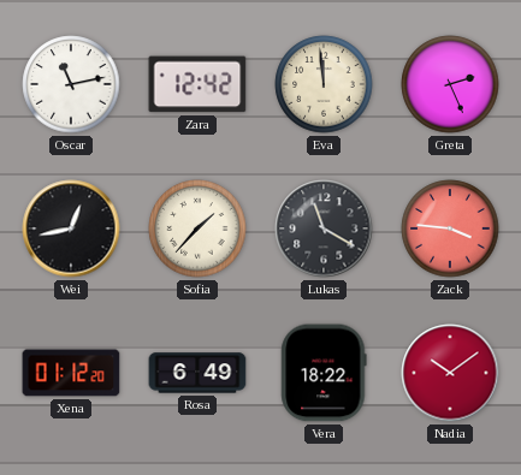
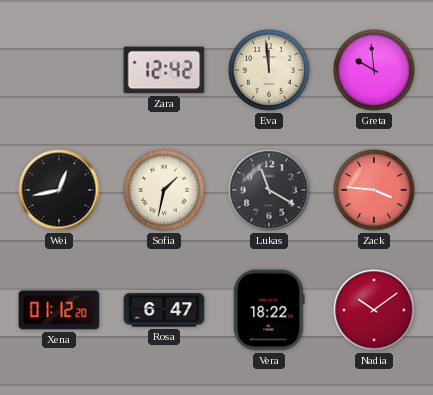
Oscar: 11:13 -> none (71, 84)
Greta: 2:26 -> 9:59 (374, 70)
Sofia: 1:37 -> 1:32 (164, 190)
Rosa: 6:49 -> 6:47 (164, 310)
